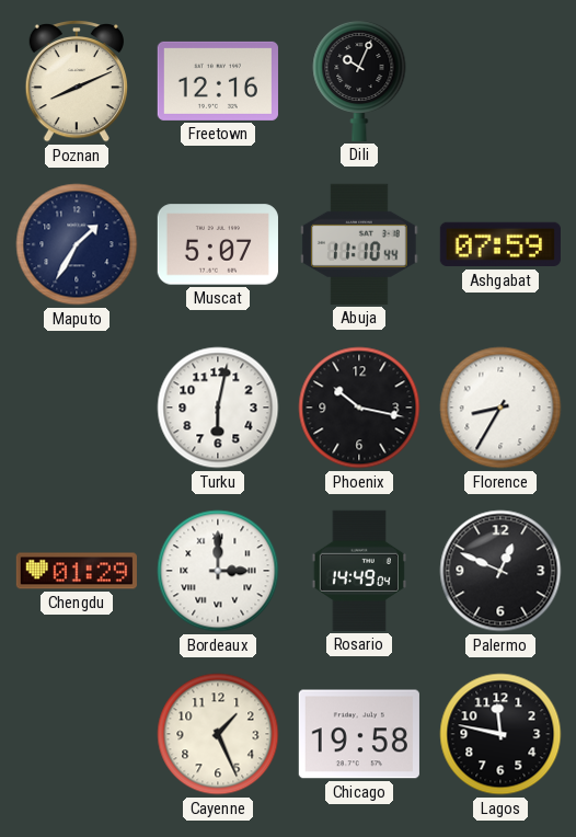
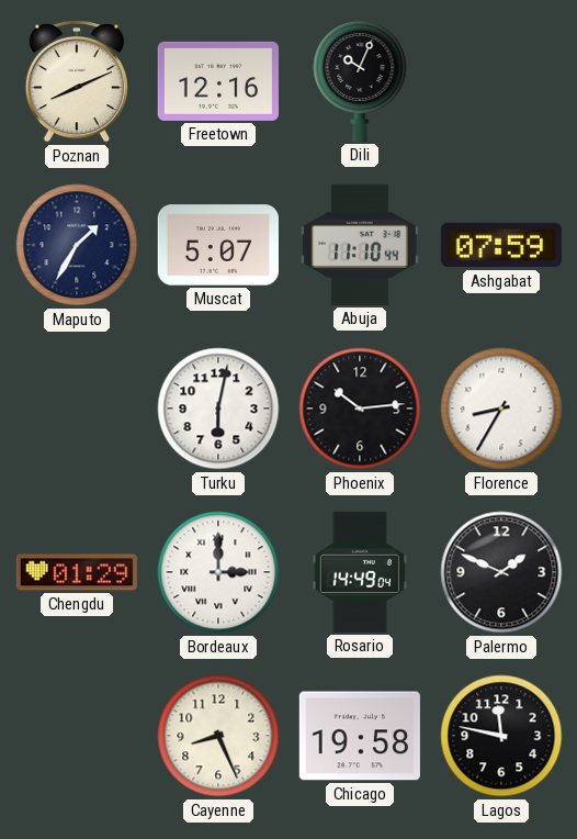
Phoenix: 10:17 -> 10:14 (360, 409)
Palermo: 12:49 -> 1:49 (501, 572)
Cayenne: 1:26 -> 8:26 (218, 736)
